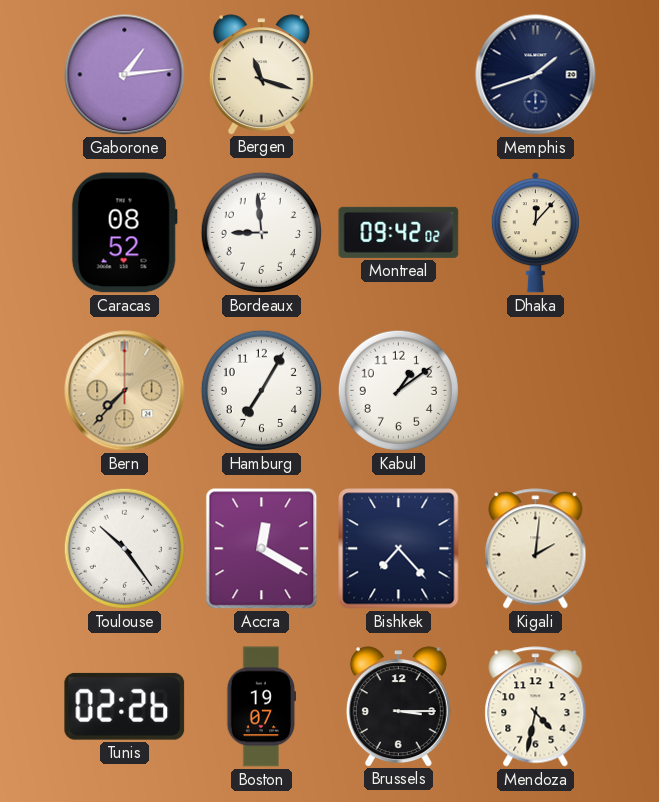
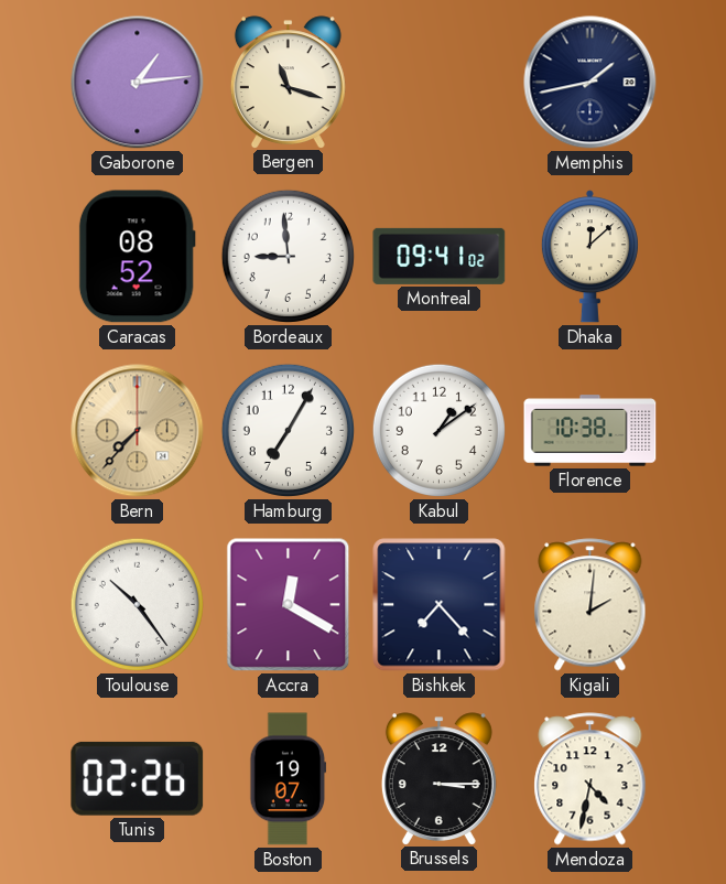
Memphis: 1:42 -> 1:43 (590, 83)
Montreal: 09:42 -> 09:41 (440, 256)
Dhaka: 12:07 -> 12:08 (589, 257)
Florence: none -> 10:38 (590, 431)
